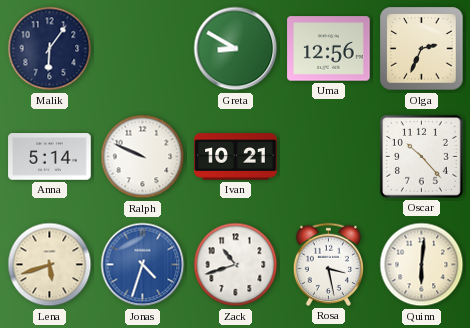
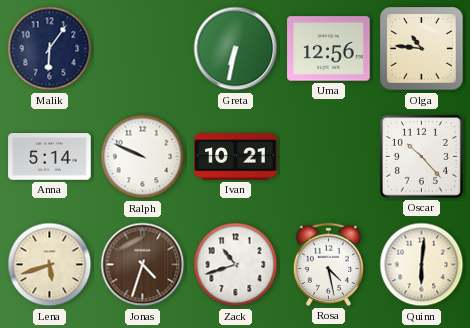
Greta: 8:50 -> 6:32 (236, 49)
Olga: 2:34 -> 10:46 (422, 49)
Jonas dial: blue -> brown (143, 265)
Rosa: 3:28 -> 4:28 (328, 264)
